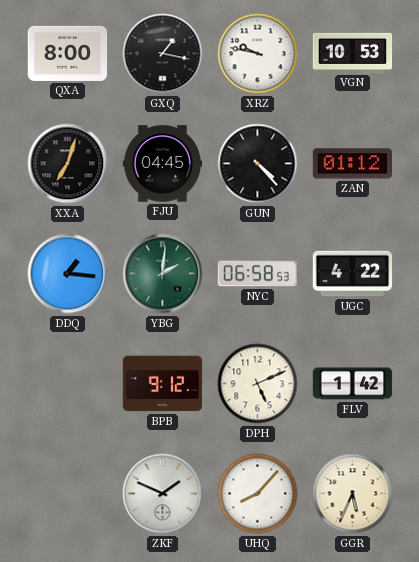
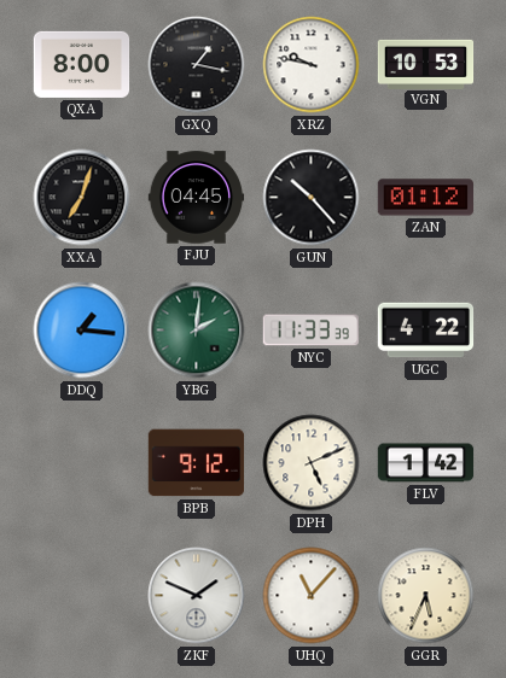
GUN: 4:23 -> 10:23 (312, 198)
NYC: 06:58 -> 11:33 (310, 331)
UHQ: 8:07 -> 11:07 (312, 596)
